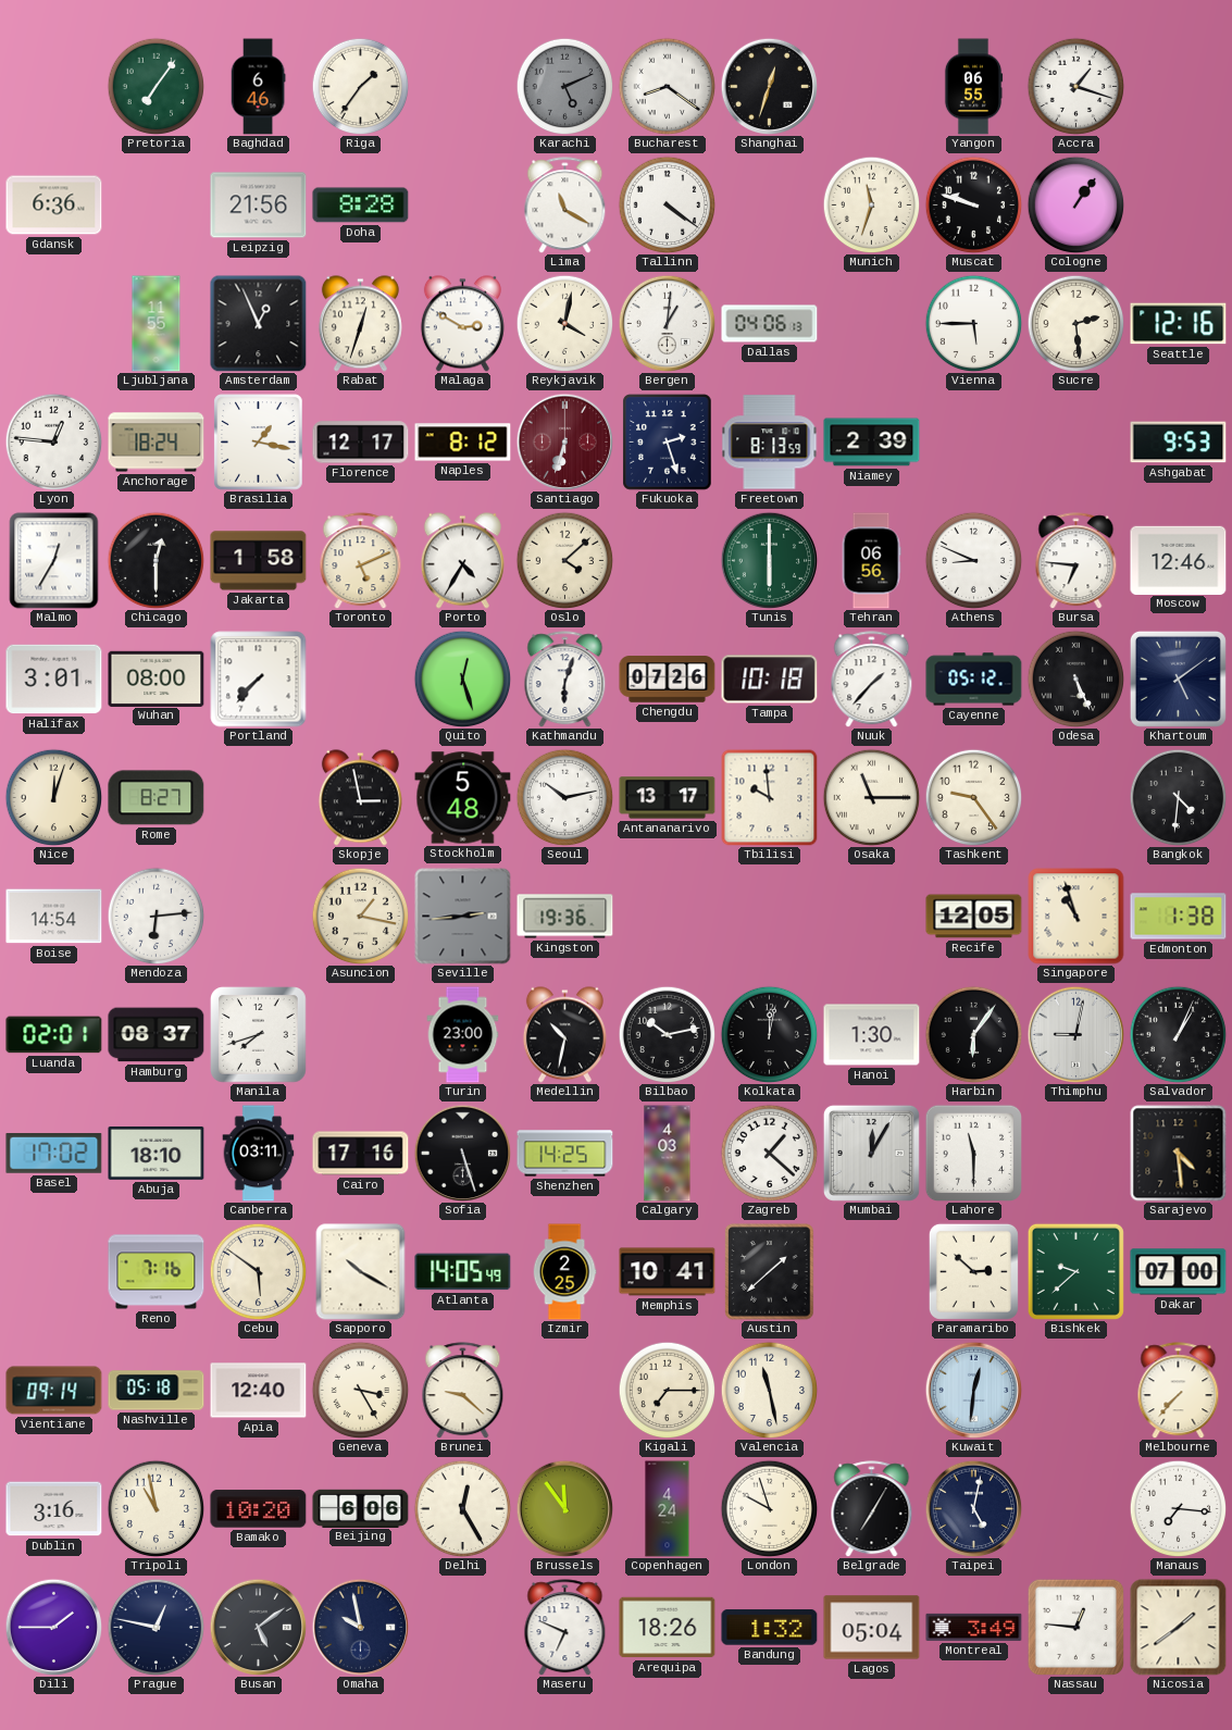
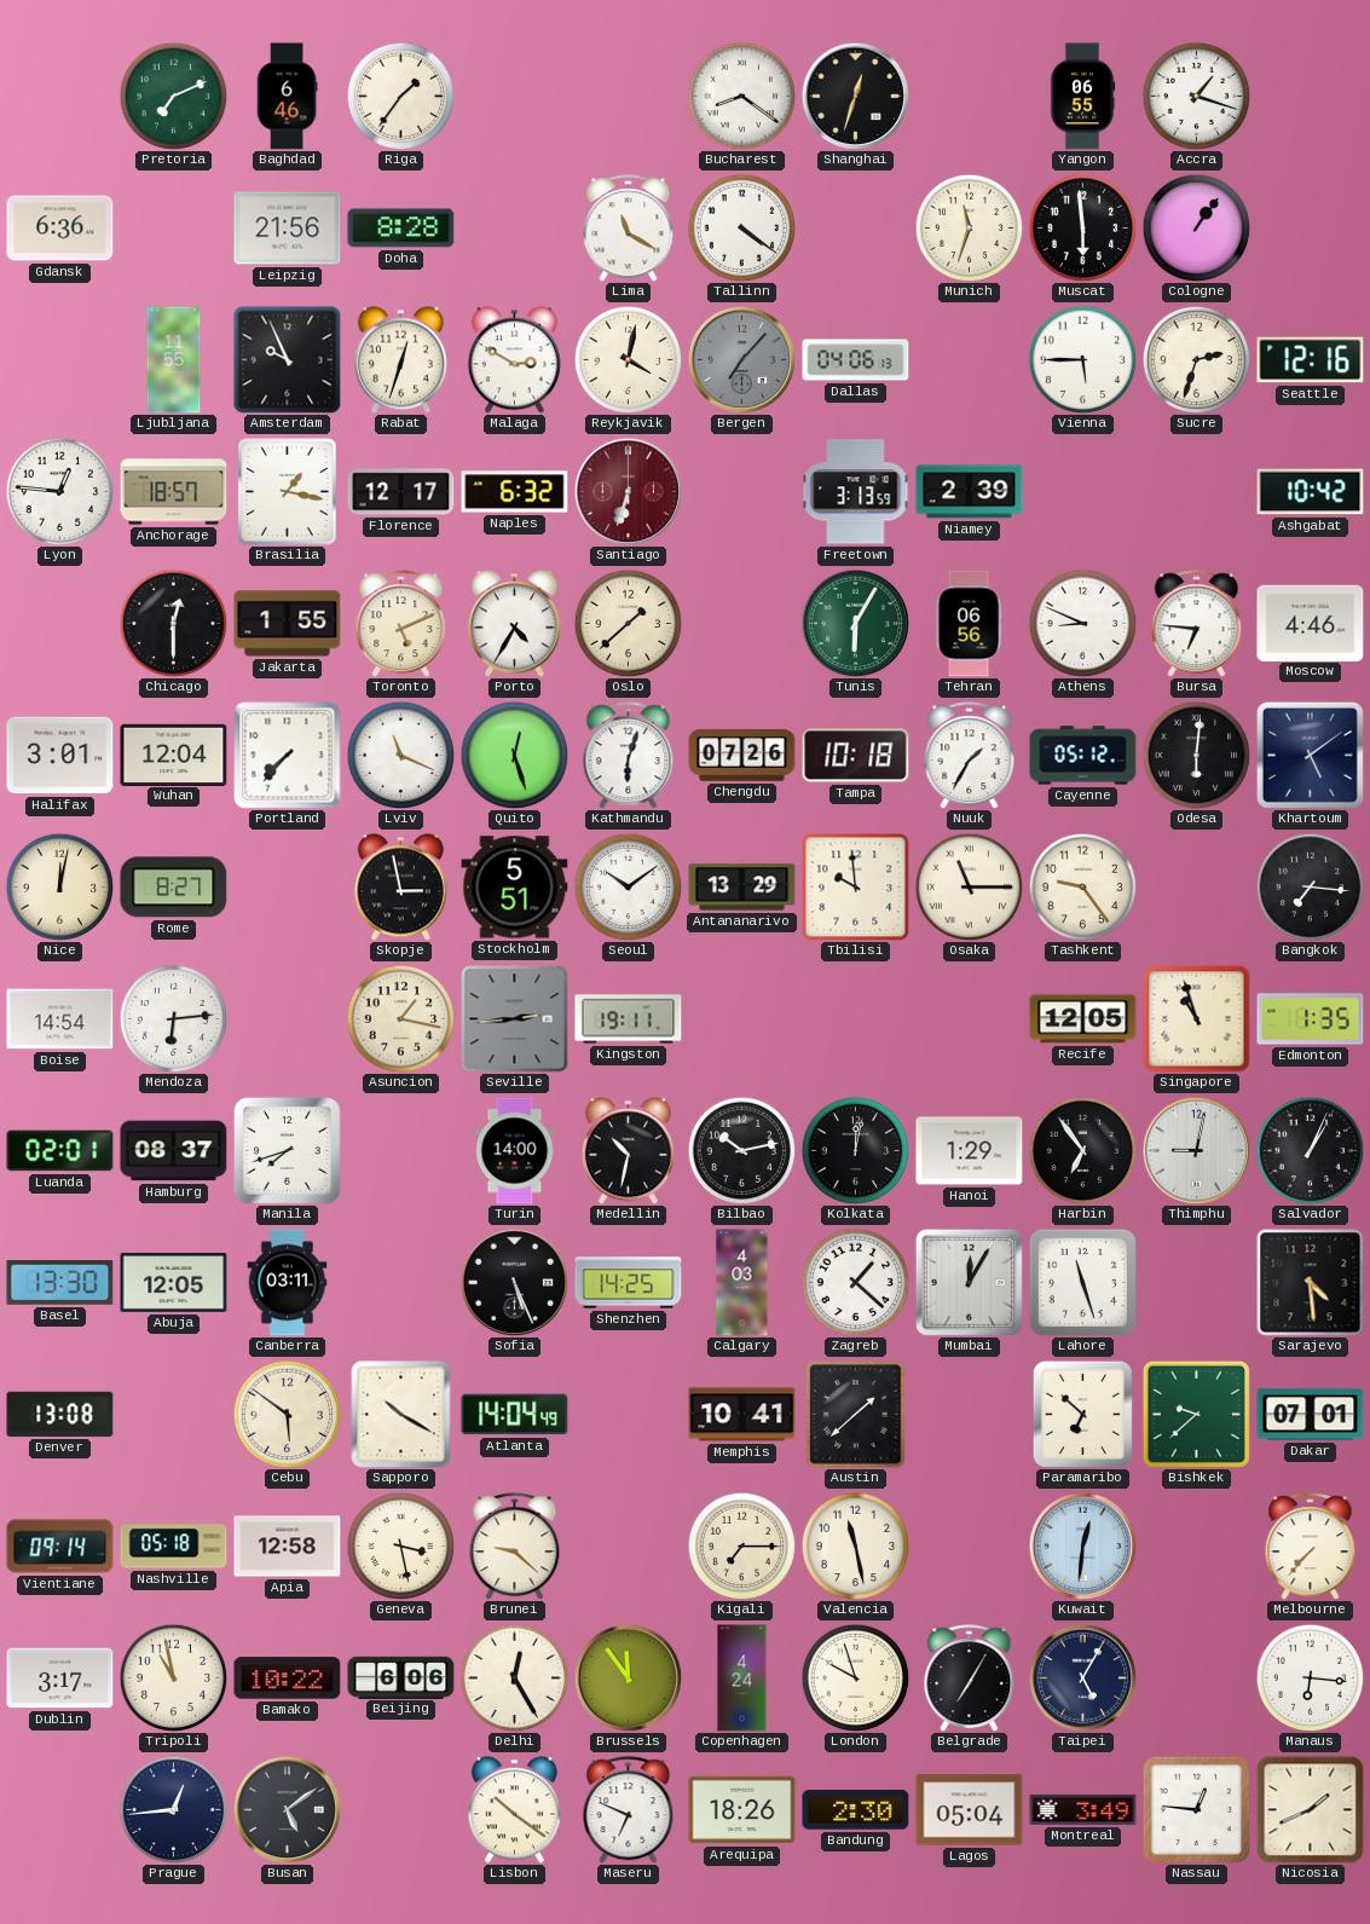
Pretoria: 7:06 -> 7:11 (173, 96)
Karachi: 5:11 -> none (564, 86)
Muscat: 9:48 -> 5:59 (1082, 227)
Amsterdam: 12:56 -> 9:56 (287, 359)
Bergen: 1:01 -> 7:07 (741, 359)
Bergen dial: white -> grey (741, 359)
Sucre: 2:29 -> 2:33 (1196, 359)
Anchorage: 18:24 -> 18:57 (174, 492)
Naples: 8:12 -> 6:32 (515, 492)
Fukuoka: 2:27 -> none (668, 443)
Freetown: 8:13 -> 3:13 (856, 492)
Ashgabat: 9:53 -> 10:42 (1311, 492)
Malmo: 12:35 -> none (54, 561)
Jakarta: 1:58 -> 1:55 (288, 624)
Oslo: 4:08 -> 1:38 (628, 623)
Tunis: 6:00 -> 6:05 (855, 623)
Moscow: 12:46 -> 4:46 (1311, 623)
Wuhan: 08:00 -> 12:04 (174, 755)
Lviv: none -> 11:19 (400, 755)
Nuuk: 1:37 -> 1:35 (970, 756)
Odesa: 5:26 -> 6:01 (1196, 755)
Nice: 12:03 -> 12:02 (59, 886)
Stockholm: 5:48 -> 5:51 (515, 888)
Seoul: 10:13 -> 10:09 (628, 886)
Antananarivo: 13:17 -> 13:29 (742, 888)
Bangkok: 4:31 -> 7:16 (1310, 886)
Kingston: 19:36 -> 19:11 (629, 1019)
Edmonton: 1:38 -> 1:35 (1311, 1019)
Turin: 23:00 -> 14:00 (515, 1151)
Hanoi: 1:30 -> 1:29 (970, 1151)
Harbin: 6:06 -> 6:54 (1082, 1150)
Basel: 17:02 -> 13:30 (60, 1283)
Abuja: 18:10 -> 12:05 (174, 1282)
Cairo: 17:16 -> none (361, 1154)
Sofia: 5:27 -> 5:26 (514, 1282)
Lahore: 11:30 -> 11:27 (1082, 1282)
Denver: none -> 13:08 (60, 1414)
Reno: 7:16 -> none (157, 1272)
Atlanta: 14:05 -> 14:04 (515, 1415)
Izmir: 2:25 -> none (564, 1272)
Paramaribo: 2:52 -> 6:52 (1082, 1414)
Dakar: 07:00 -> 07:01 (1311, 1415)
Apia: 12:40 -> 12:58 (288, 1547)
Geneva: 3:25 -> 3:28 (400, 1545)
Dublin: 3:16 -> 3:17 (60, 1679)
Bamako: 10:20 -> 10:22 (288, 1679)
Taipei: 5:02 -> 5:05 (1082, 1677)
Manaus: 7:16 -> 6:16 (1310, 1677)
Dili: 1:45 -> none (53, 1627)
Prague: 12:47 -> 12:44 (173, 1809)
Omaha: 9:58 -> none (360, 1627)
Lisbon: none -> 10:21 (514, 1810)
Bandung: 1:32 -> 2:30 (856, 1810)
Nicosia: 1:39 -> 1:41 (1311, 1810)
